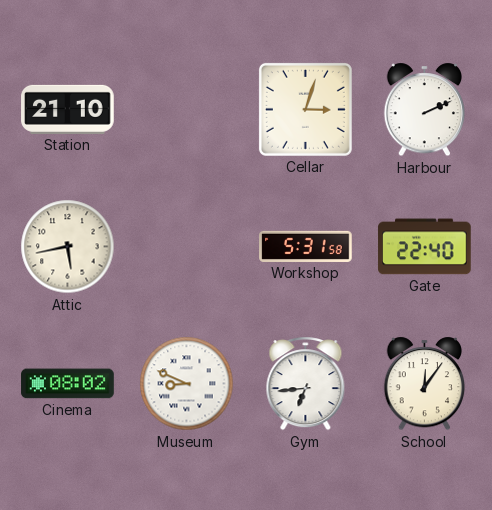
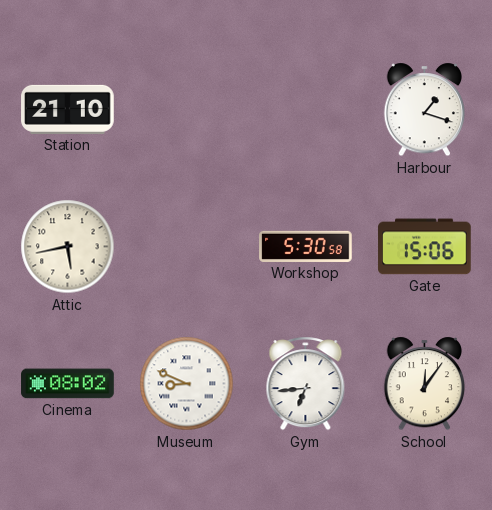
Cellar: 3:03 -> none (305, 109)
Harbour: 2:11 -> 1:18 (425, 110)
Workshop: 5:31 -> 5:30 (306, 246)
Gate: 22:40 -> 15:06 (425, 247)
